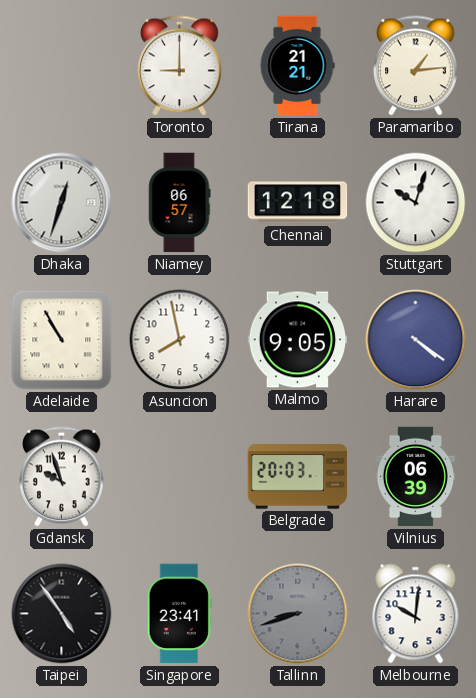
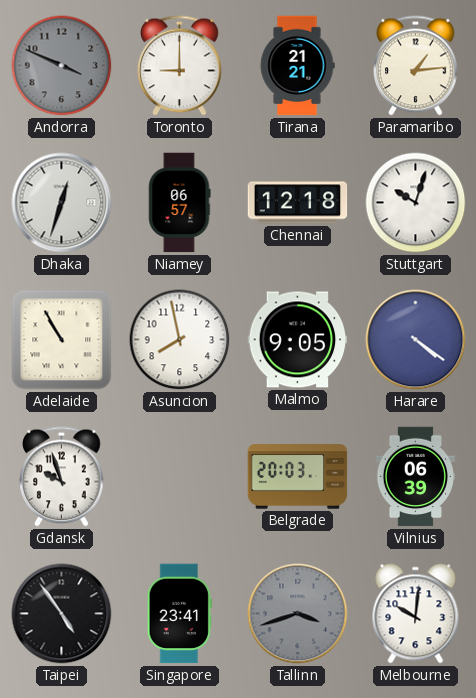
Andorra: none -> 3:49 (62, 66)
Tallinn: 8:42 -> 3:42 (298, 614)
